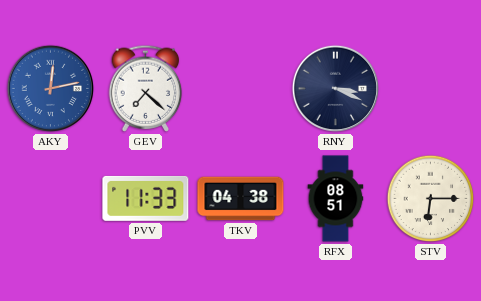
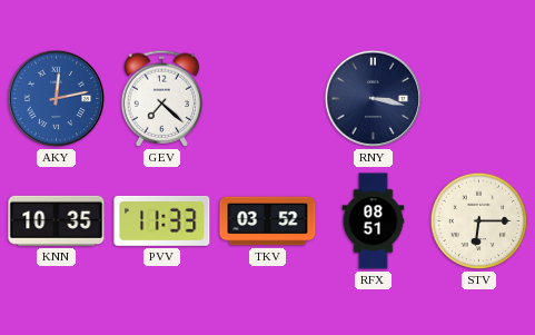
RNY: 3:19 -> 3:17 (374, 99)
KNN: none -> 10:35 (57, 220)
TKV: 04:38 -> 03:52 (268, 221)
